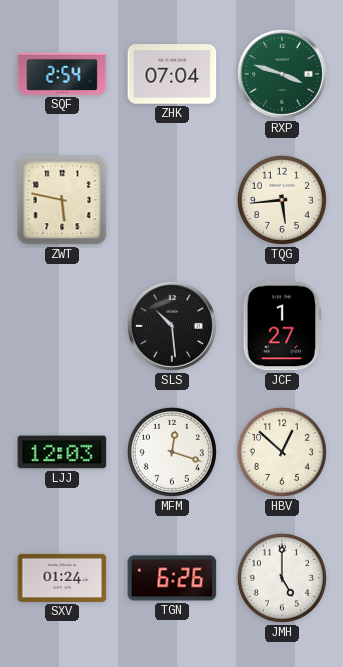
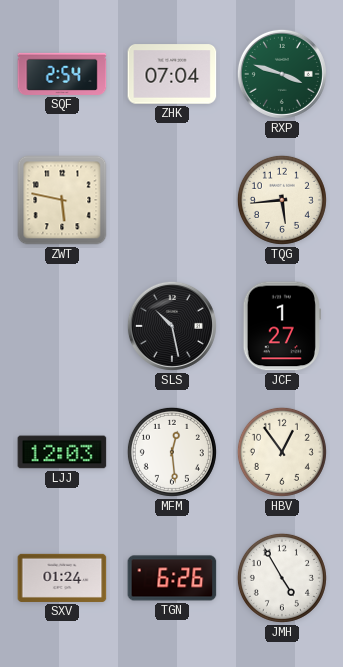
SLS: 10:29 -> 10:28 (172, 326)
MFM: 12:18 -> 12:29 (172, 452)
HBV: 12:52 -> 12:54 (282, 452)
JMH: 5:00 -> 4:55 (282, 578)
